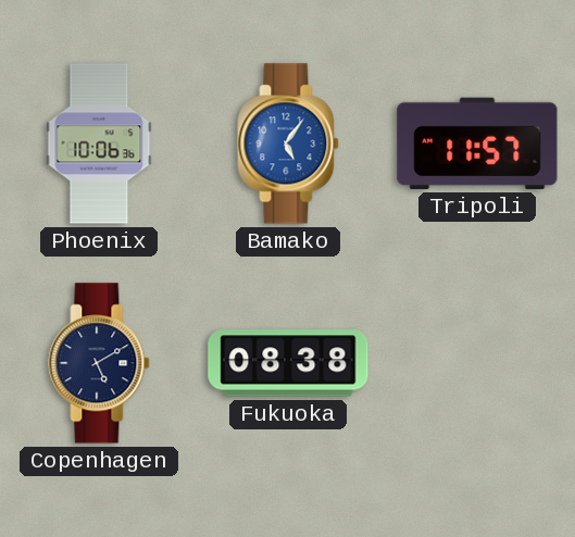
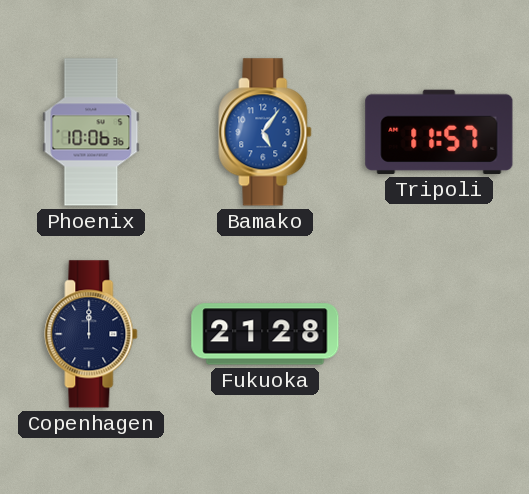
Copenhagen: 5:10 -> 12:00 (91, 334)
Fukuoka: 08:38 -> 21:28 (265, 334)
